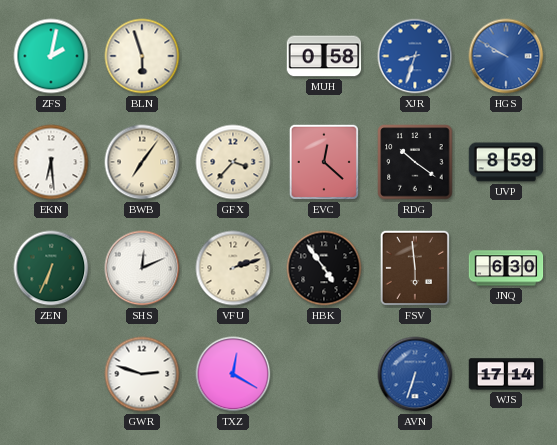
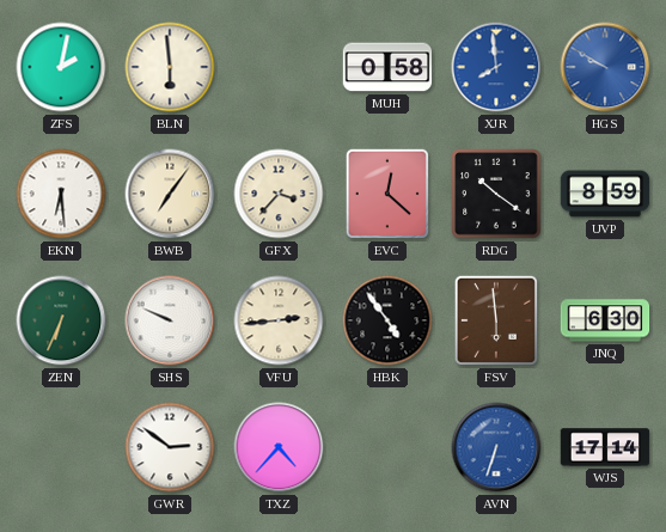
BLN: 5:57 -> 5:59 (170, 67)
XJR: 8:33 -> 7:59 (496, 67)
SHS: 12:11 -> 9:49 (170, 320)
VFU: 2:12 -> 2:44 (279, 320)
GWR: 2:48 -> 2:51 (170, 447)
TXZ: 12:20 -> 4:37 (279, 447)
